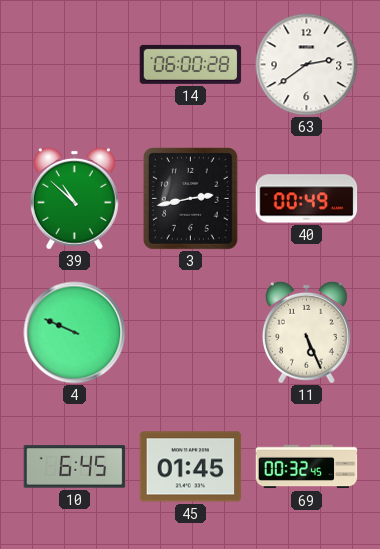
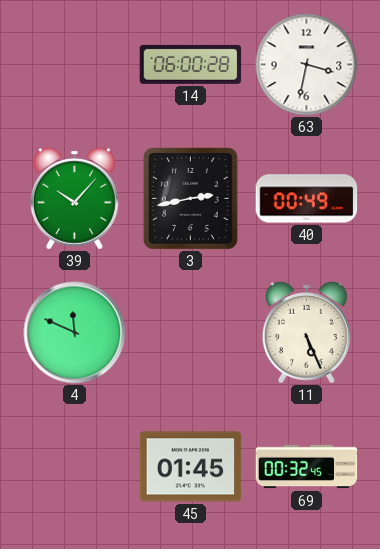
63: 2:39 -> 3:32 (307, 65)
39: 10:52 -> 10:07 (74, 198)
4: 9:49 -> 11:49 (75, 333)
10: 6:45 -> none (75, 467)
